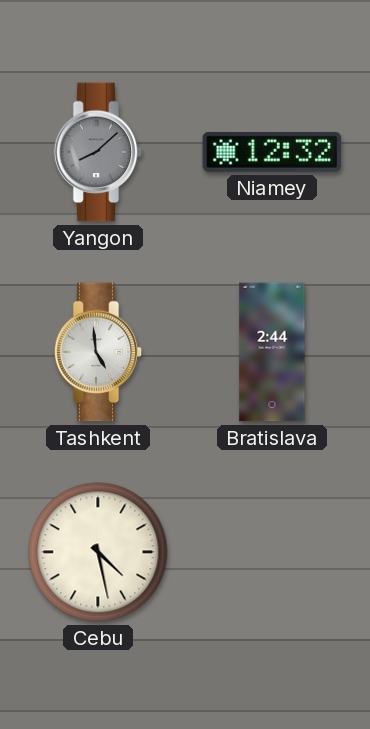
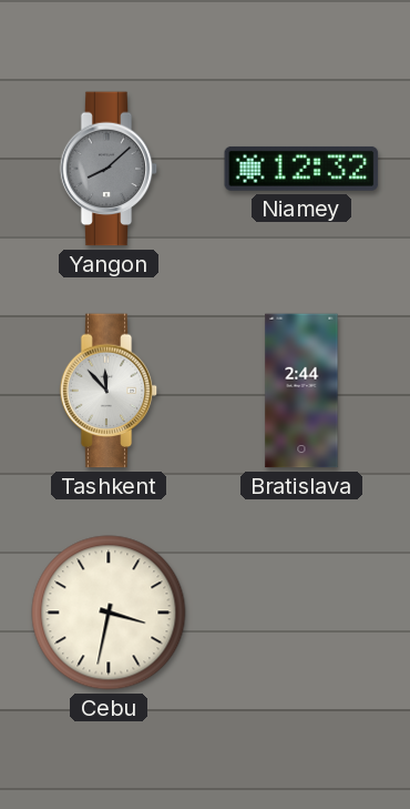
Tashkent: 4:59 -> 11:53 (109, 391)
Cebu: 4:28 -> 3:32 (109, 613)
